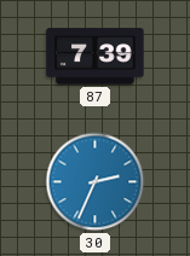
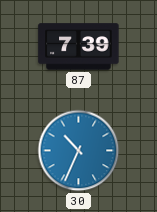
30: 2:34 -> 10:34 (79, 151)
